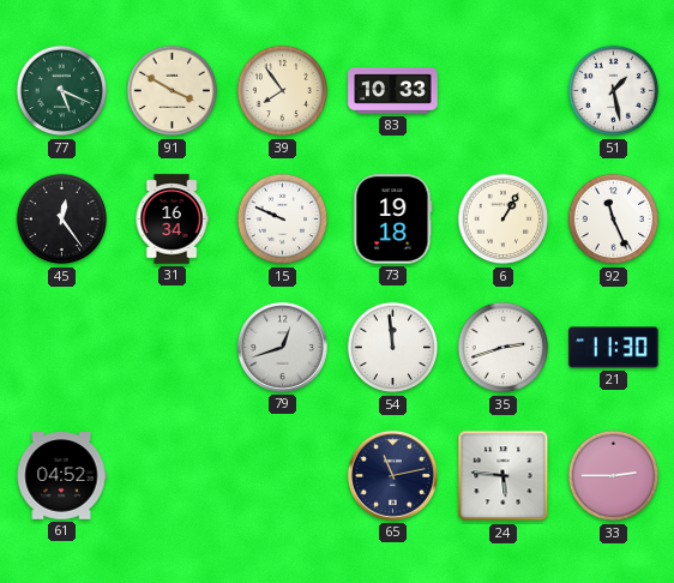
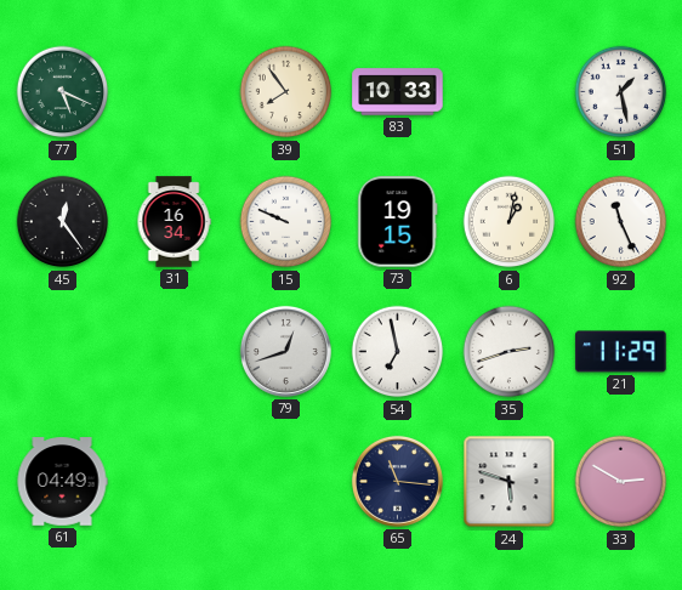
91: 3:50 -> none (173, 91)
73: 19:18 -> 19:15 (398, 222)
6: 1:05 -> 1:02 (510, 222)
54: 11:59 -> 6:58 (398, 352)
21: 11:30 -> 11:29 (621, 352)
61: 04:52 -> 04:49 (62, 482)
65: 11:13 -> 11:16 (397, 481)
24: 5:46 -> 5:48 (510, 482)
33: 2:45 -> 2:50 (621, 482)
